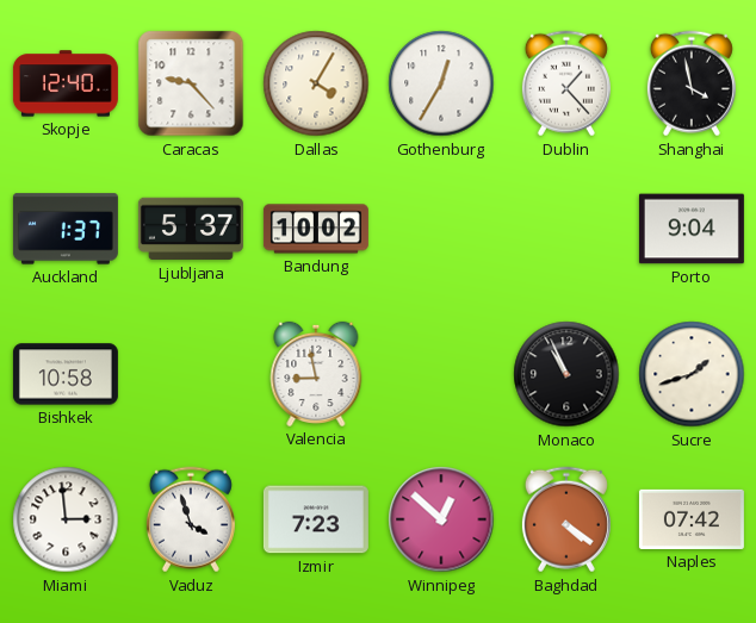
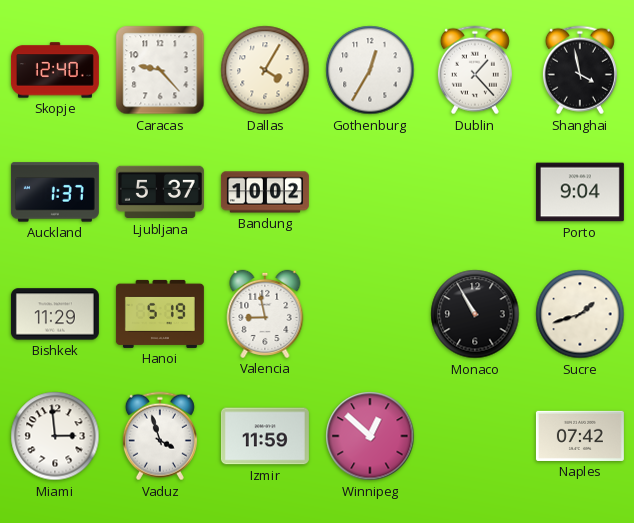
Bishkek: 10:58 -> 11:29 (55, 314)
Hanoi: none -> 5:19 (160, 314)
Monaco: 10:56 -> 10:55 (475, 314)
Izmir: 7:23 -> 11:59 (265, 436)
Baghdad: 4:21 -> none (566, 519)
